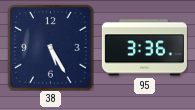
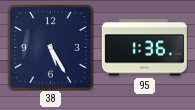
95: 3:36 -> 1:36 (144, 48)
